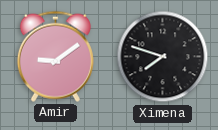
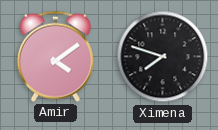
Amir: 9:09 -> 4:09 (55, 56)
